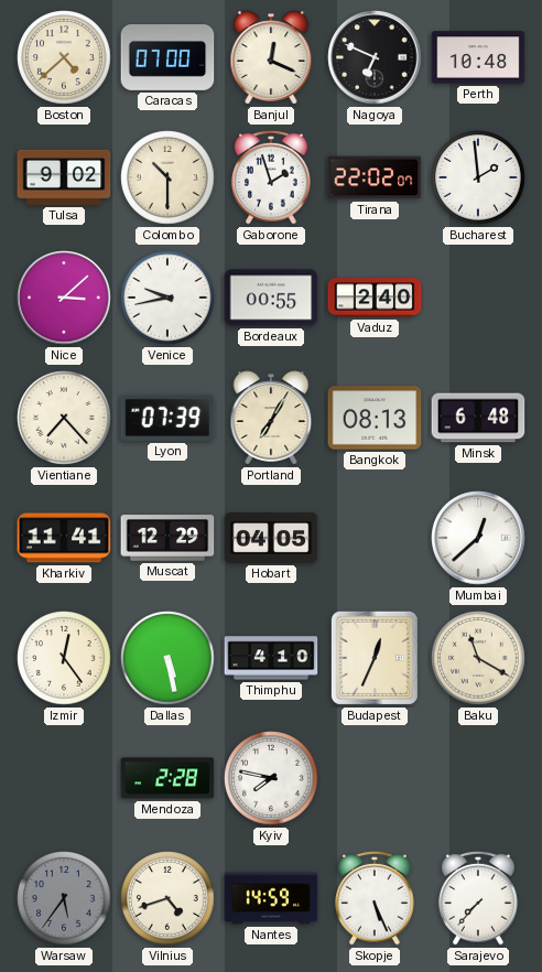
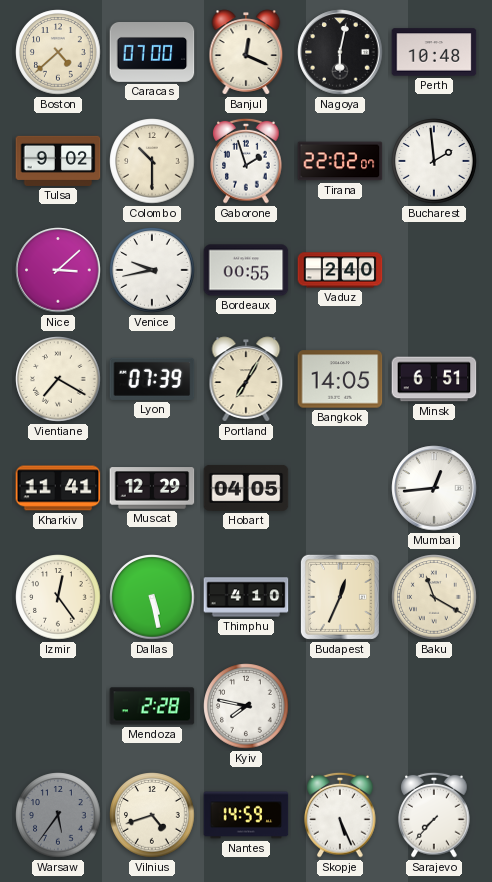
Nagoya: 6:49 -> 6:02 (340, 52)
Vientiane: 7:23 -> 7:20 (58, 379)
Bangkok: 08:13 -> 14:05 (340, 379)
Minsk: 6:48 -> 6:51 (434, 379)
Mumbai: 12:38 -> 12:44 (434, 488)
